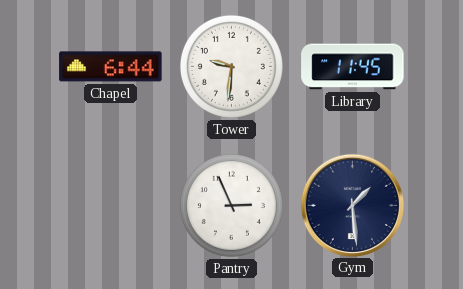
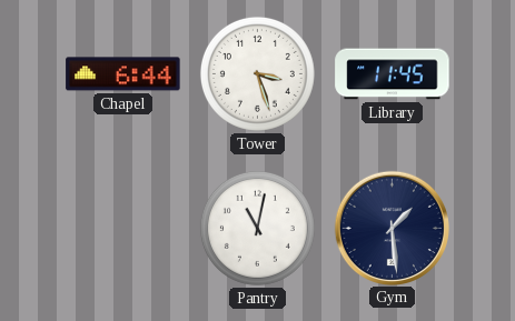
Tower: 9:31 -> 3:27 (257, 73)
Pantry: 2:56 -> 11:02 (257, 228)
